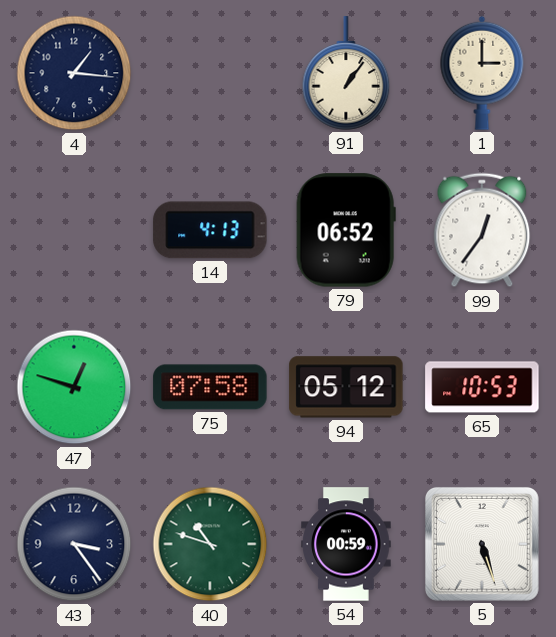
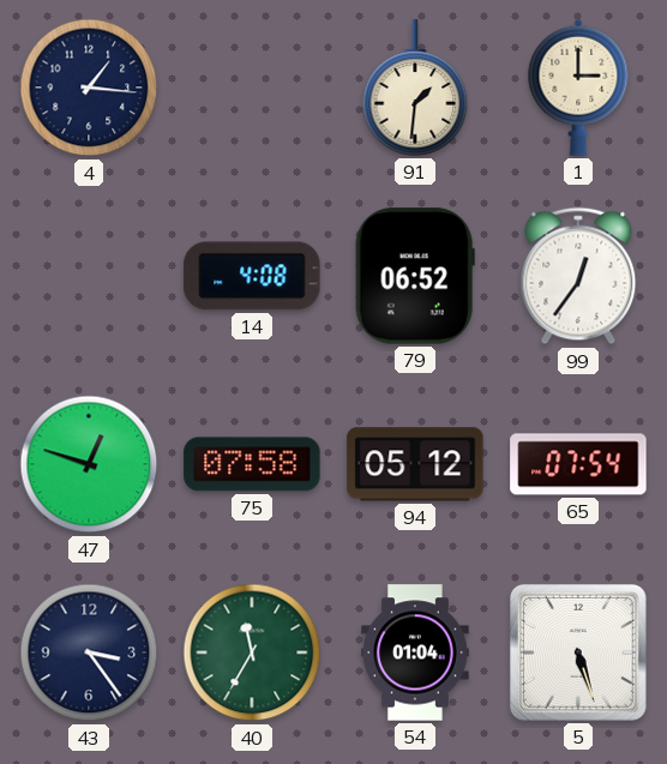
91: 1:06 -> 1:31 (415, 88)
14: 4:13 -> 4:08 (252, 276)
65: 10:53 -> 07:54 (578, 464)
40: 10:48 -> 11:35 (252, 652)
54: 00:59 -> 01:04 (415, 652)
